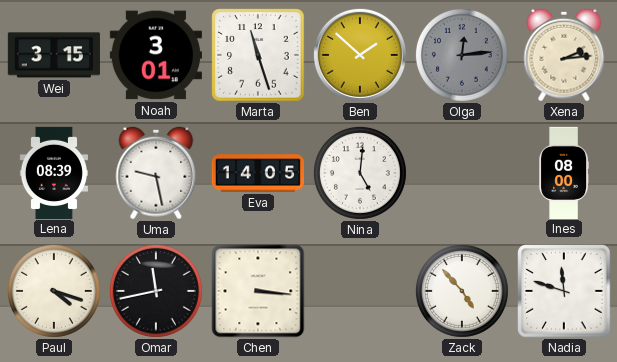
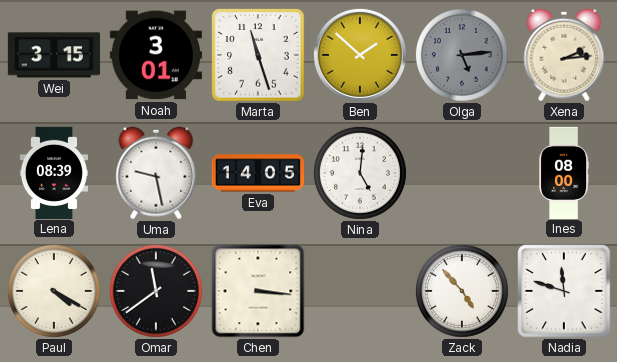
Olga: 12:14 -> 5:14 (462, 55)
Paul: 4:18 -> 4:20 (54, 291)
Omar: 11:43 -> 11:39 (156, 291)
